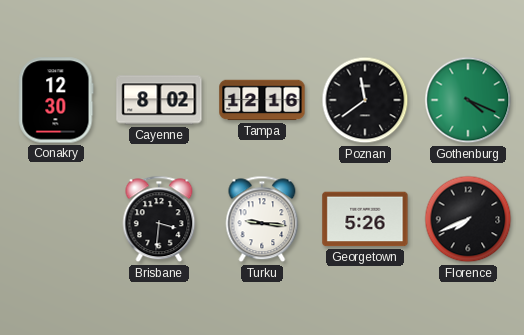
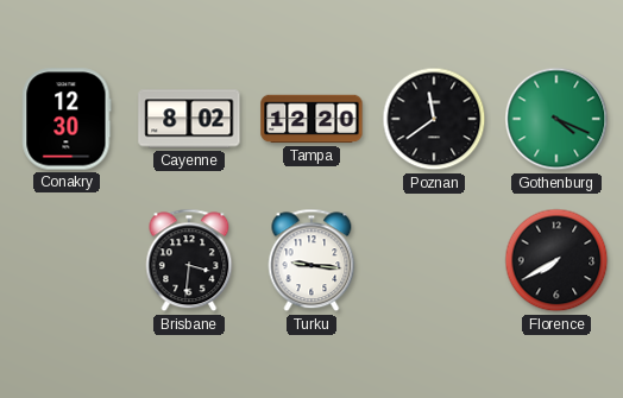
Tampa: 12:16 -> 12:20 (311, 119)
Georgetown: 5:26 -> none (365, 219)
Florence: 7:41 -> 7:40 (556, 260)
